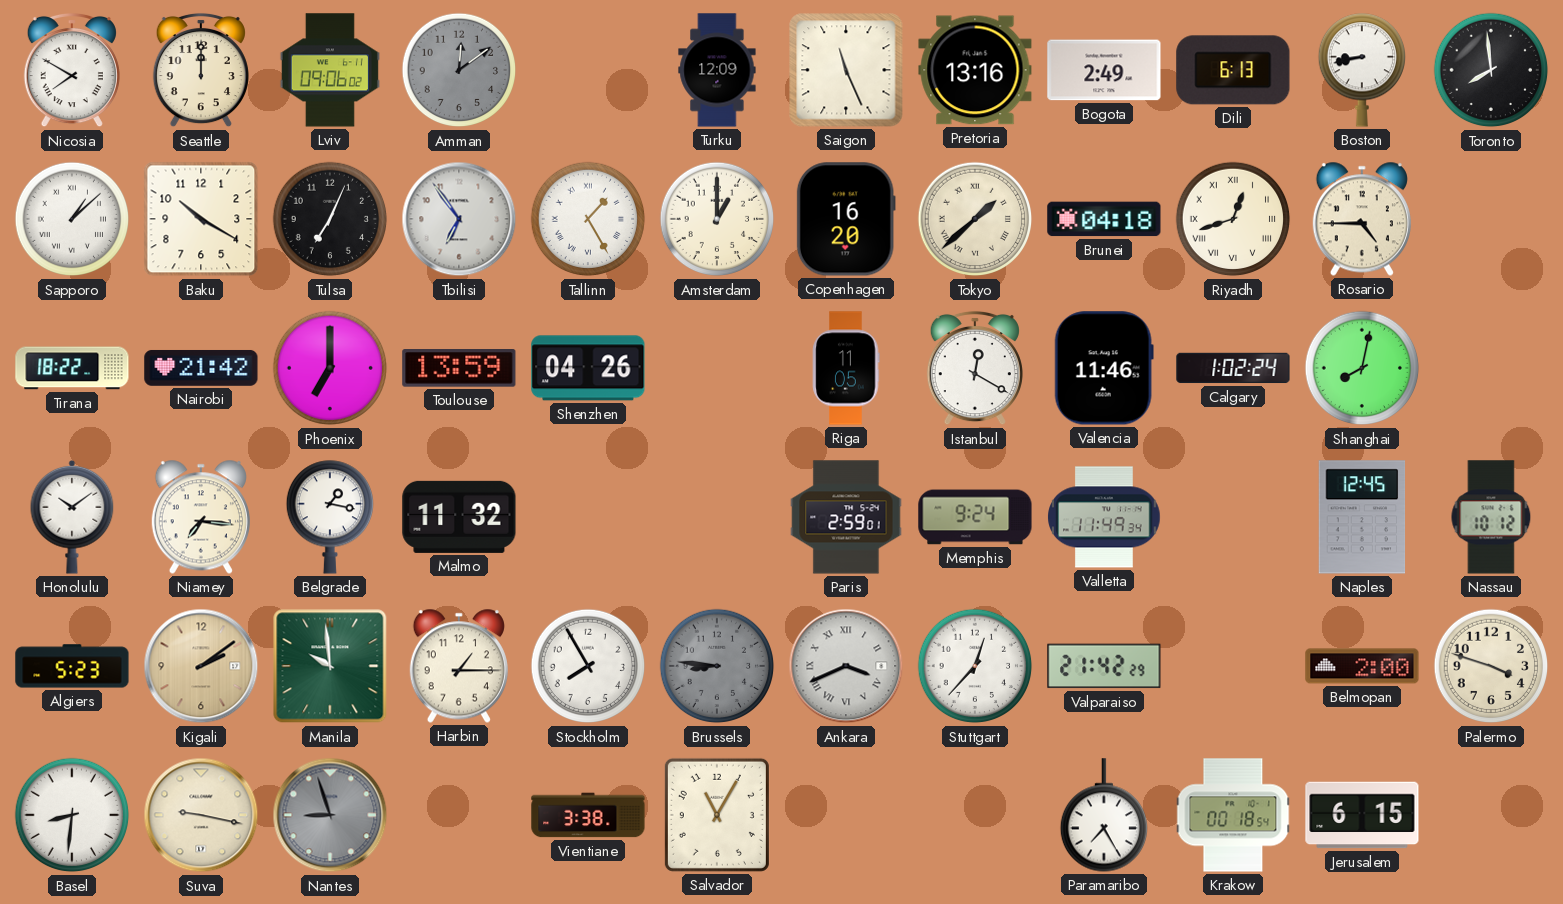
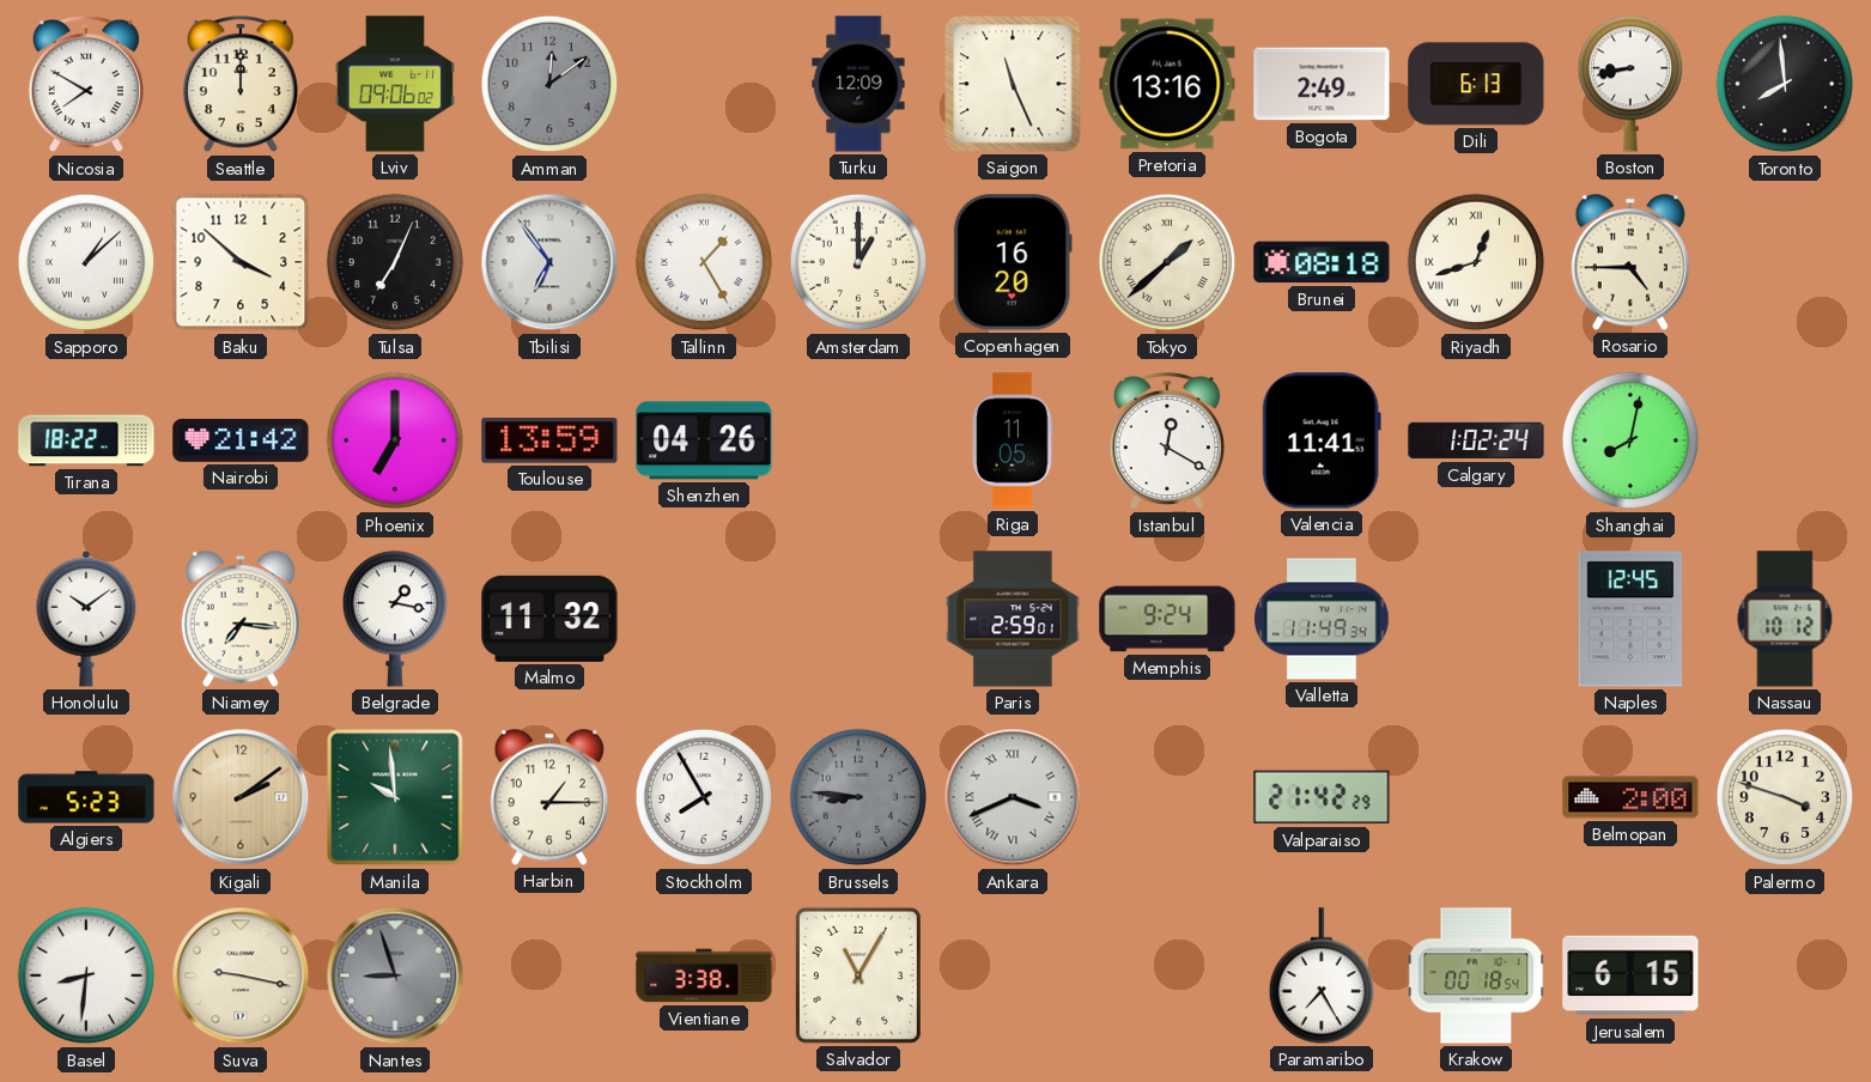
Baku: 10:20 -> 3:52 (241, 262)
Brunei: 04:18 -> 08:18 (1322, 262)
Valencia: 11:46 -> 11:41 (1322, 440)
Stuttgart: 12:37 -> none (975, 666)
